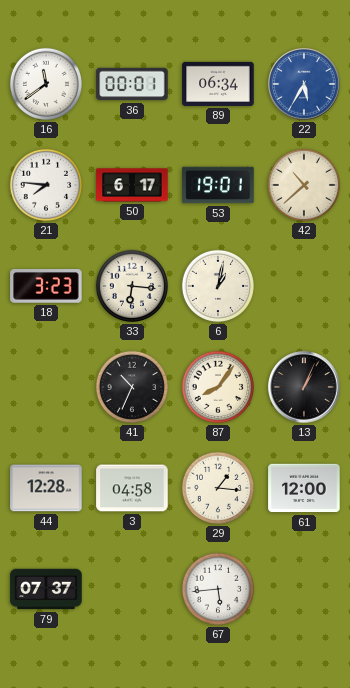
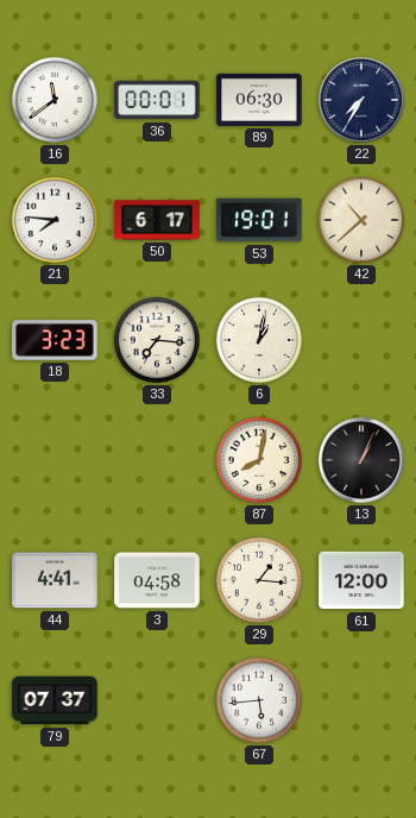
89: 06:34 -> 06:30 (259, 100)
22: 5:35 -> 7:35 (361, 100)
22 dial: blue -> navy (361, 100)
33: 6:16 -> 7:16 (157, 340)
41: 10:34 -> none (132, 387)
87: 8:06 -> 8:02 (259, 460)
44: 12:28 -> 4:41 (55, 580)
